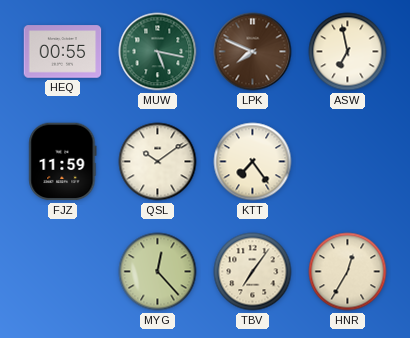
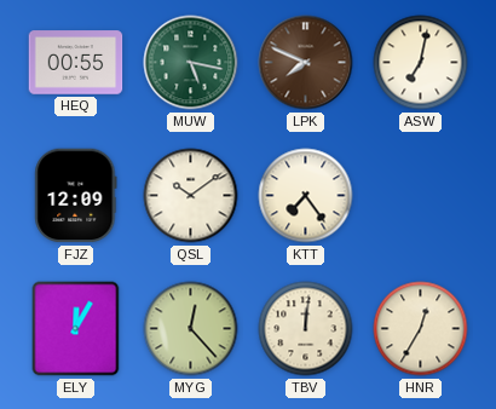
ASW: 6:58 -> 7:02 (421, 63)
FJZ: 11:59 -> 12:09 (76, 196)
ELY: none -> 12:05 (76, 329)
TBV: 7:06 -> 12:01 (306, 329)
